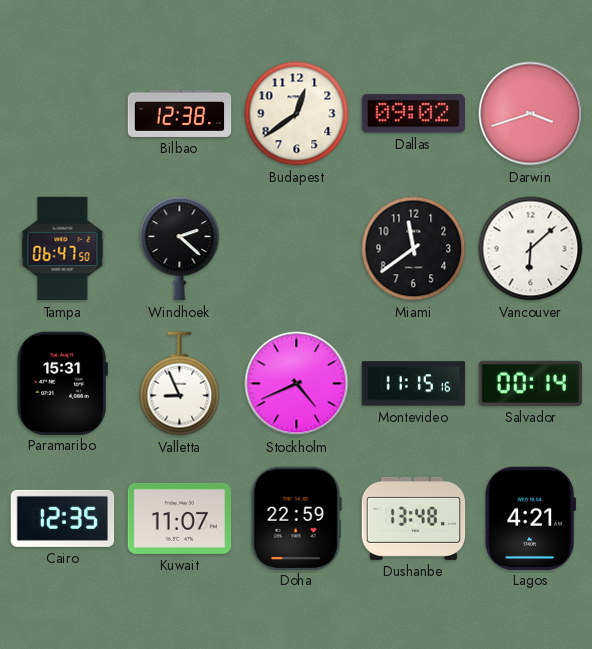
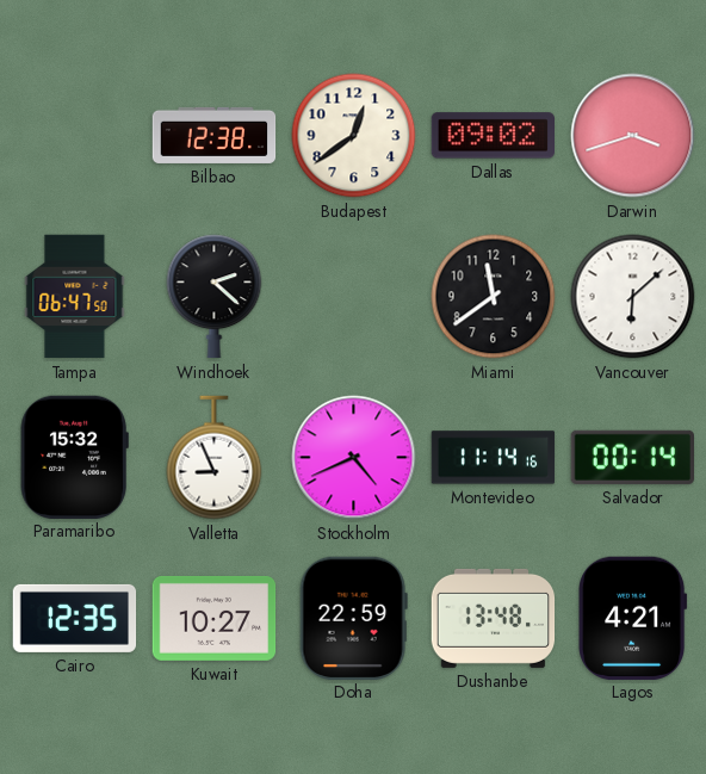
Paramaribo: 15:31 -> 15:32 (74, 457)
Montevideo: 11:15 -> 11:14 (494, 458)
Kuwait: 11:07 -> 10:27 (215, 618)
